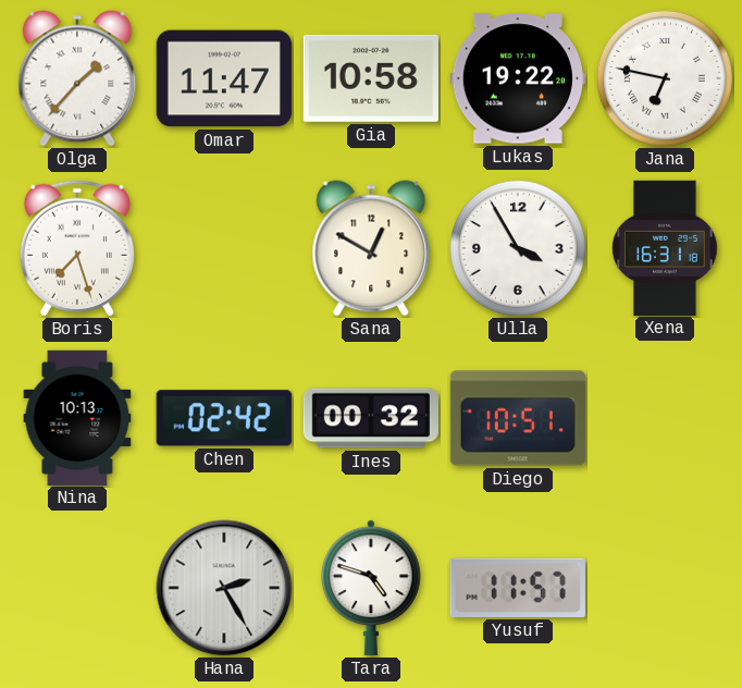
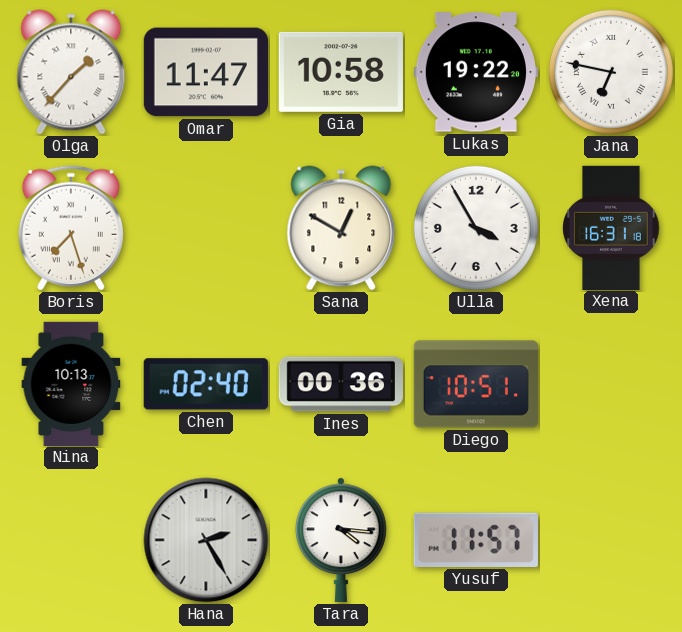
Chen: 02:42 -> 02:40 (206, 384)
Ines: 00:32 -> 00:36 (341, 384)
Tara: 4:48 -> 4:16 (342, 540)
